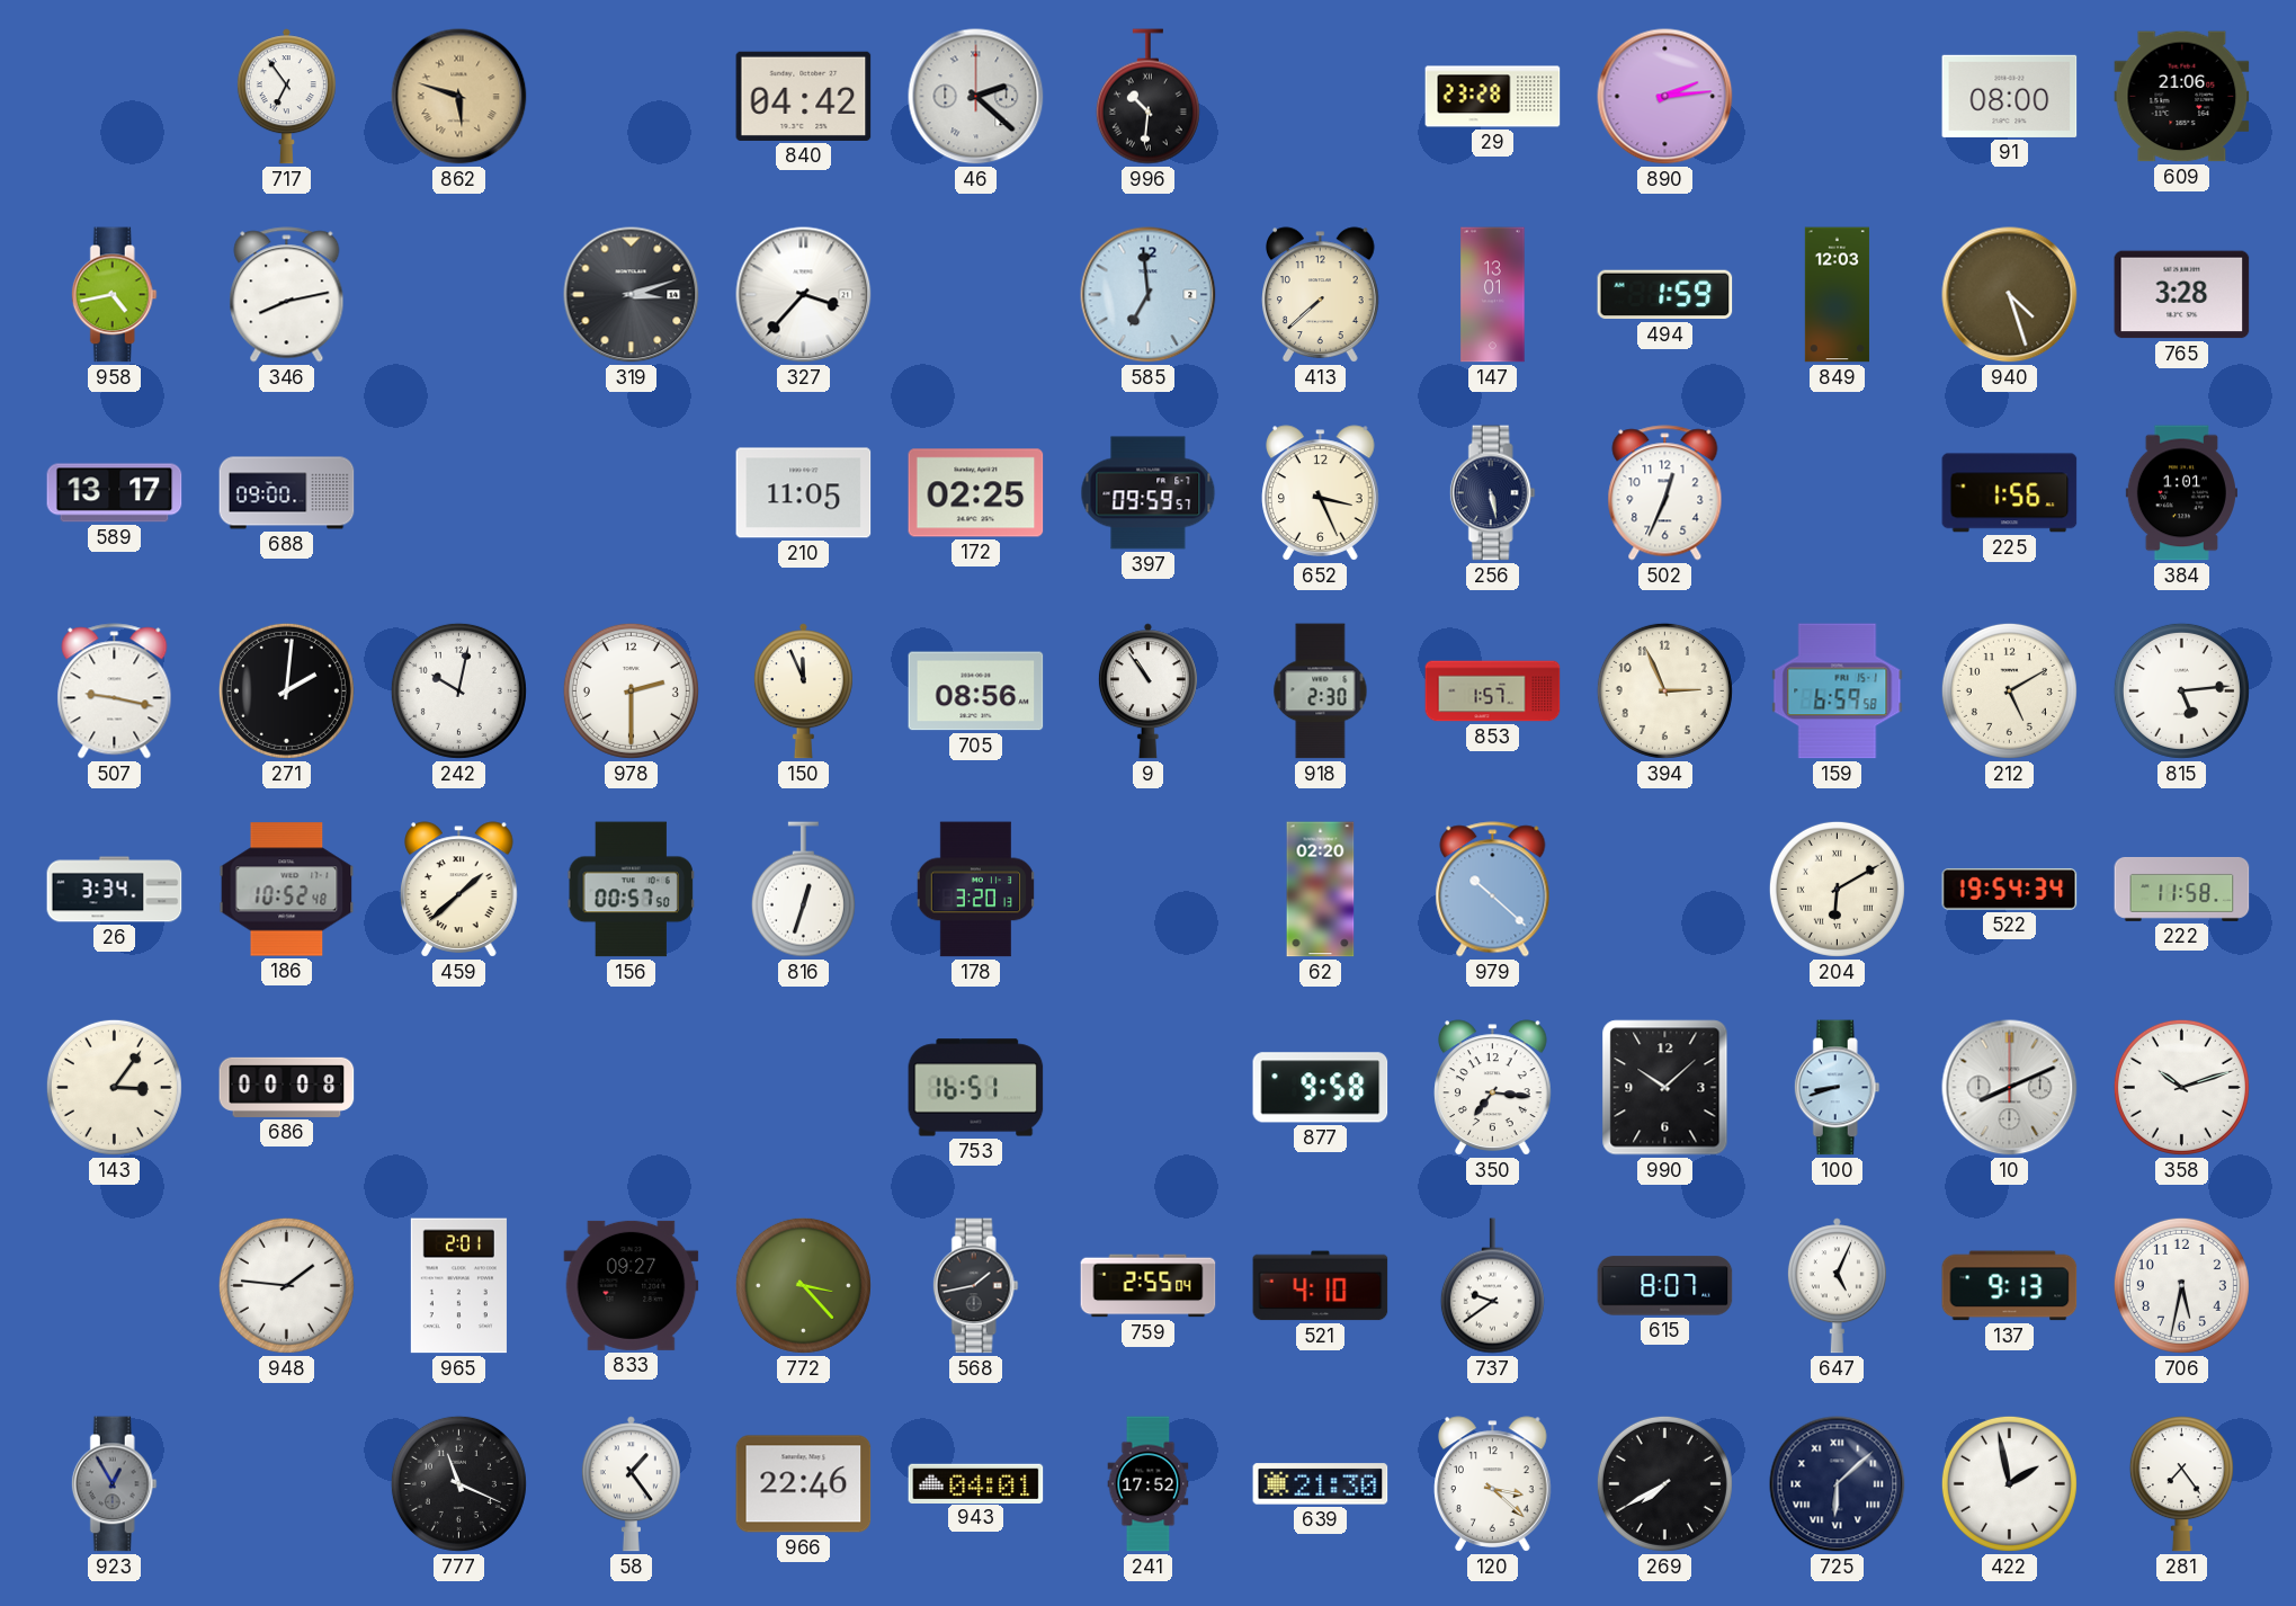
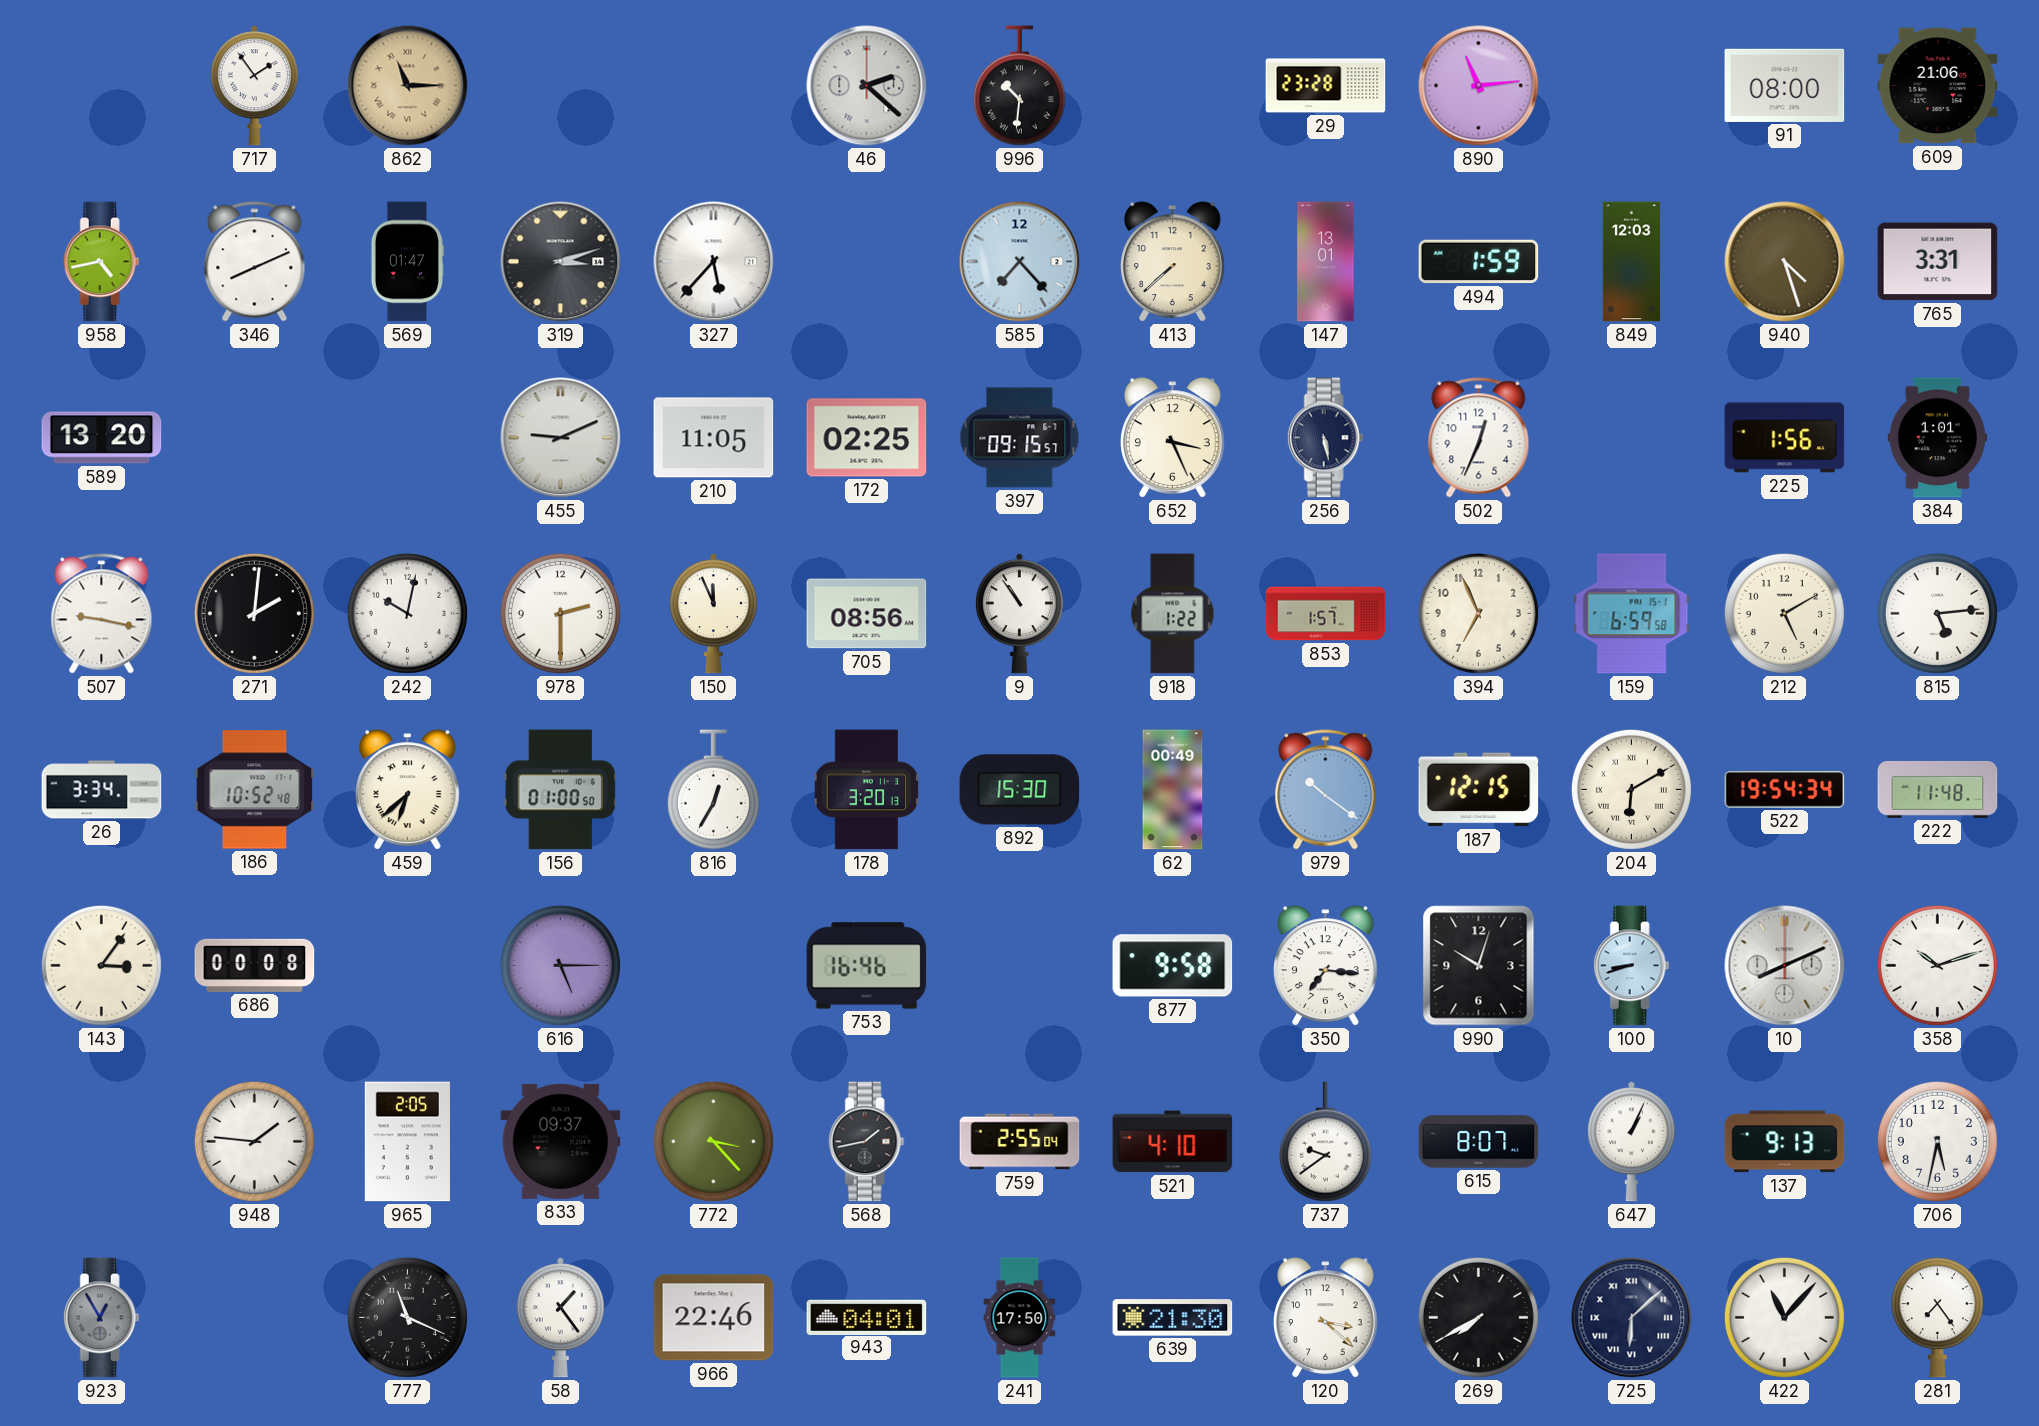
717: 6:54 -> 1:54 (254, 86)
862: 5:48 -> 11:15 (408, 86)
840: 04:42 -> none (804, 96)
890: 2:14 -> 11:14 (1479, 86)
346: 8:13 -> 8:11 (255, 262)
569: none -> 01:47 (407, 262)
327: 3:37 -> 5:37 (714, 262)
585: 6:59 -> 7:23 (1020, 262)
765: 3:28 -> 3:31 (1938, 262)
589: 13:17 -> 13:20 (102, 438)
688: 09:00 -> none (287, 493)
455: none -> 9:11 (561, 438)
397: 09:59 -> 09:15 (1020, 438)
918: 2:30 -> 1:22 (1173, 614)
394: 2:56 -> 6:56 (1478, 613)
459: 1:38 -> 6:38 (408, 790)
156: 00:57 -> 01:00 (560, 790)
816: 12:33 -> 12:35 (713, 790)
892: none -> 15:30 (1020, 790)
62: 02:20 -> 00:49 (1173, 790)
979: 10:22 -> 10:21 (1326, 790)
187: none -> 12:15 (1479, 790)
222: 11:58 -> 11:48 (1938, 790)
616: none -> 5:15 (560, 965)
753: 16:51 -> 16:46 (867, 966)
990: 10:08 -> 10:03 (1479, 966)
965: 2:01 -> 2:05 (407, 1142)
833: 09:27 -> 09:37 (561, 1141)
647: 5:04 -> 1:04 (1631, 1142)
241: 17:52 -> 17:50 (1020, 1318)
422: 1:58 -> 11:07 (1784, 1317)
